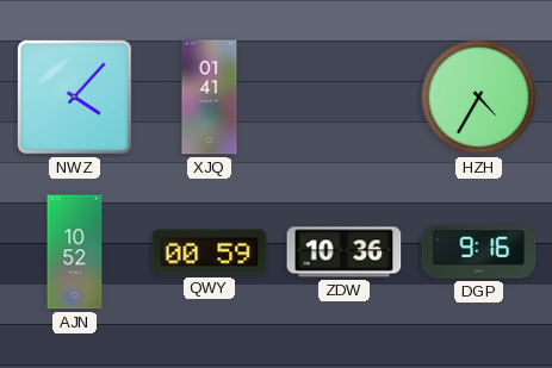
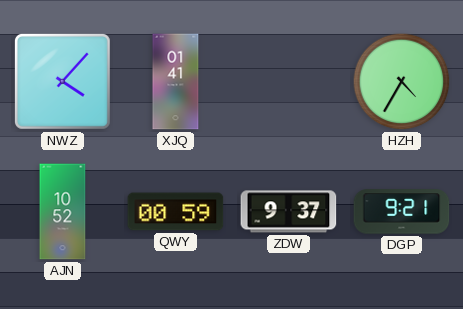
ZDW: 10:36 -> 9:37 (289, 212)
DGP: 9:16 -> 9:21 (402, 212)
